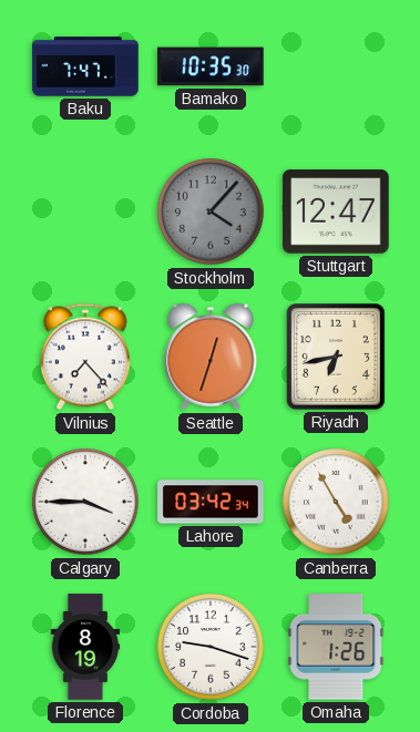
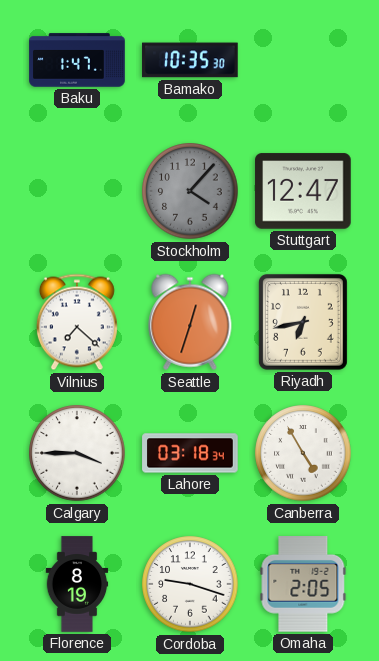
Baku: 7:47 -> 1:47 (77, 60)
Vilnius: 7:23 -> 7:22 (77, 322)
Lahore: 03:42 -> 03:18 (190, 453)
Omaha: 1:26 -> 2:05 (303, 585)
